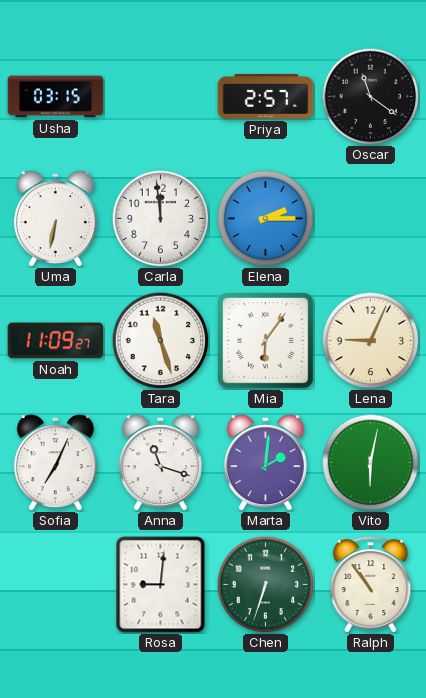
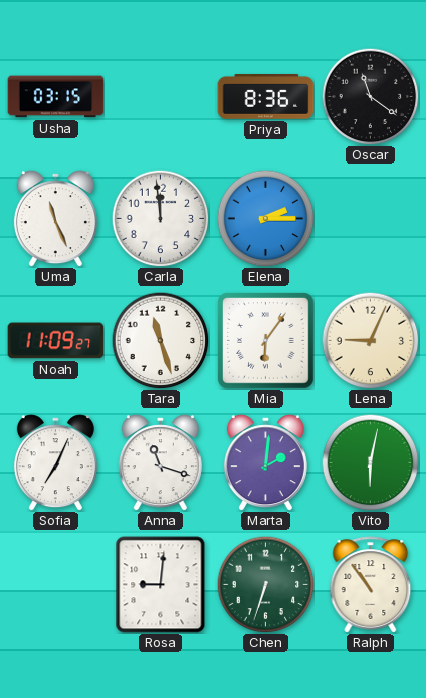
Priya: 2:57 -> 8:36 (266, 96)
Uma: 6:32 -> 11:26 (55, 219)
